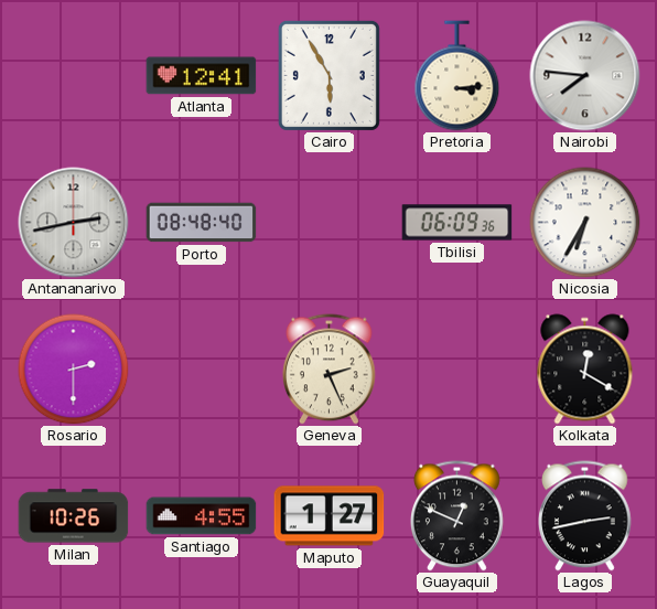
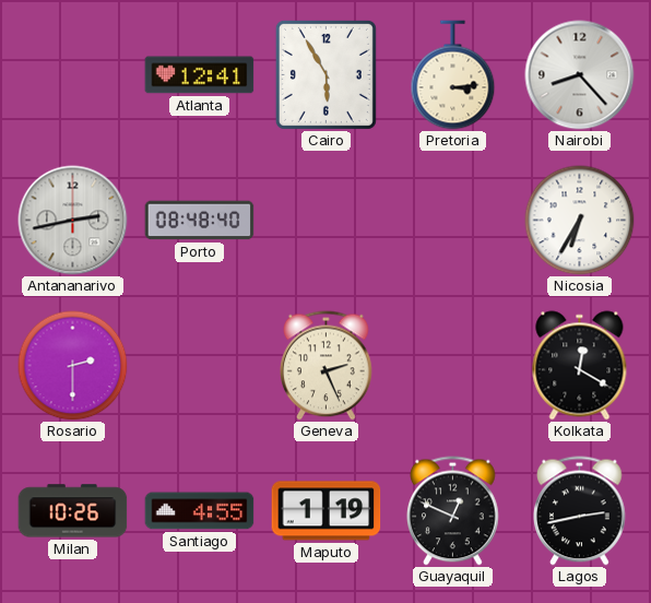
Nairobi: 7:46 -> 8:23 (580, 75)
Tbilisi: 06:09 -> none (457, 223)
Maputo: 1:27 -> 1:19 (327, 511)
